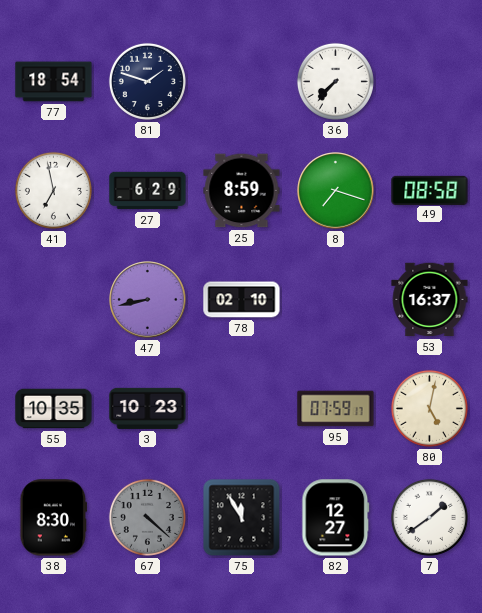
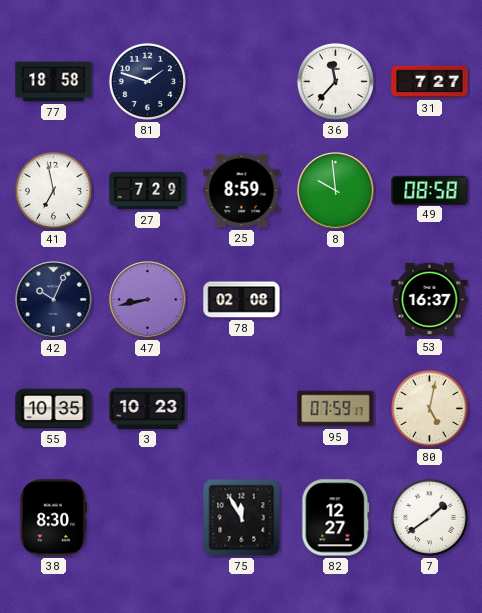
77: 18:54 -> 18:58 (54, 82)
36: 7:37 -> 11:37 (335, 81)
31: none -> 7:27 (430, 82)
27: 6:29 -> 7:29 (148, 191)
8: 7:18 -> 9:59 (336, 191)
42: none -> 10:04 (54, 300)
78: 02:10 -> 02:08 (242, 300)
67: 4:22 -> none (147, 517)
